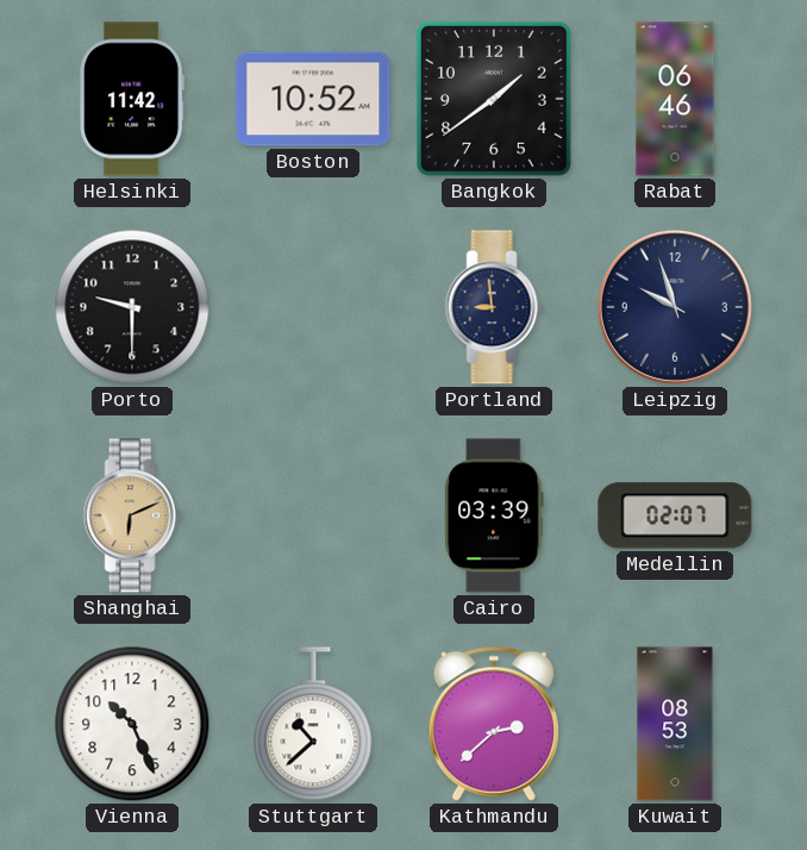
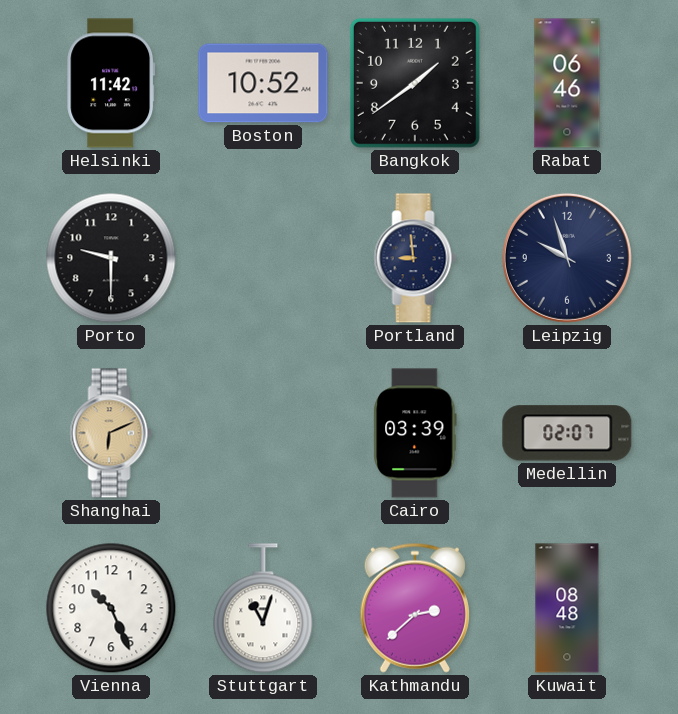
Stuttgart: 10:38 -> 11:03 (263, 608)
Kuwait: 08:53 -> 08:48 (567, 608)
